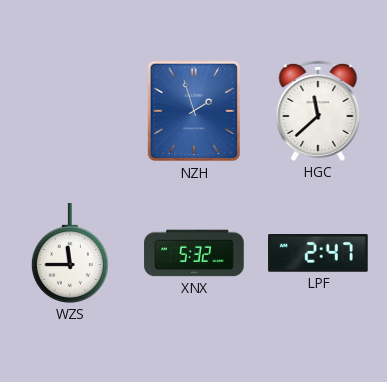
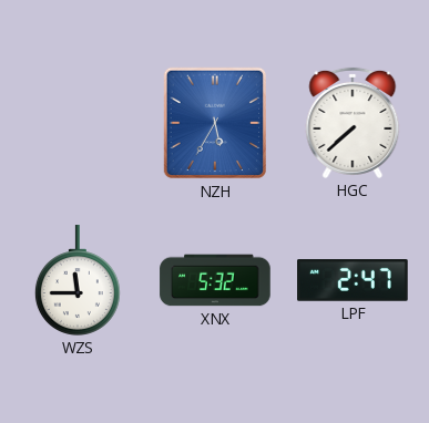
NZH: 1:57 -> 5:35 (214, 123)
HGC: 11:38 -> 7:38 (353, 123)
